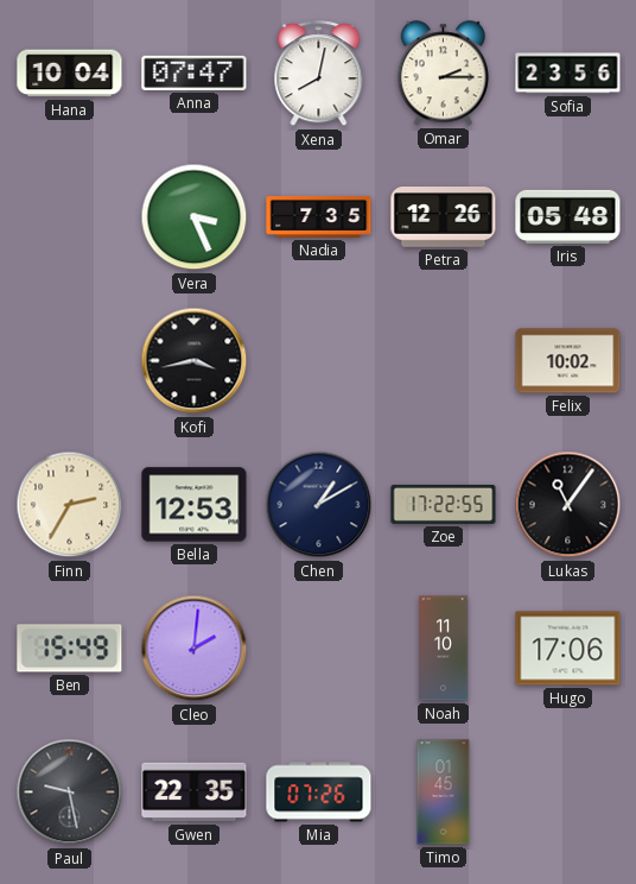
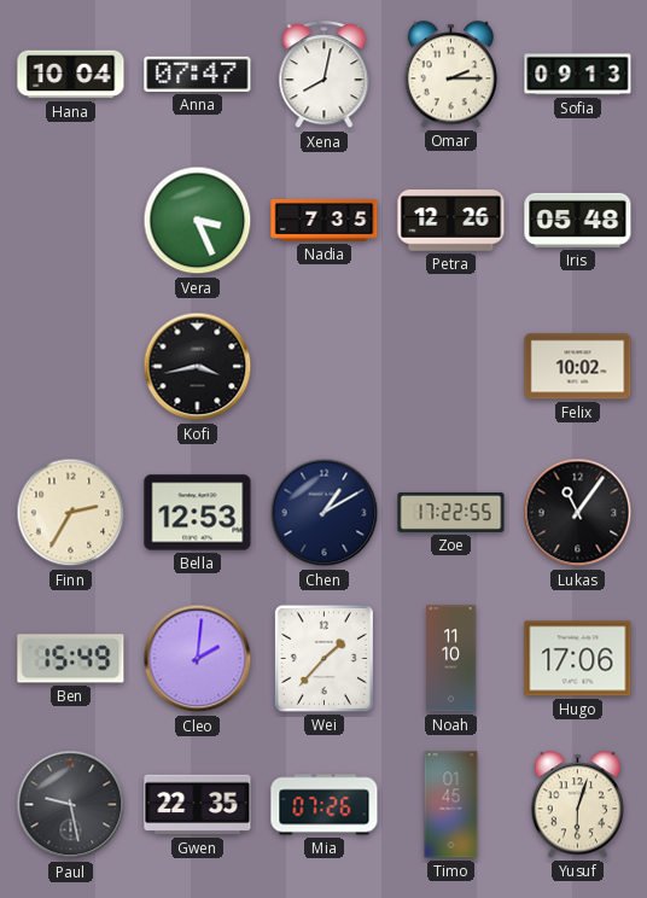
Sofia: 23:56 -> 09:13 (578, 75)
Wei: none -> 1:37 (323, 658)
Yusuf: none -> 6:03 (578, 805)
